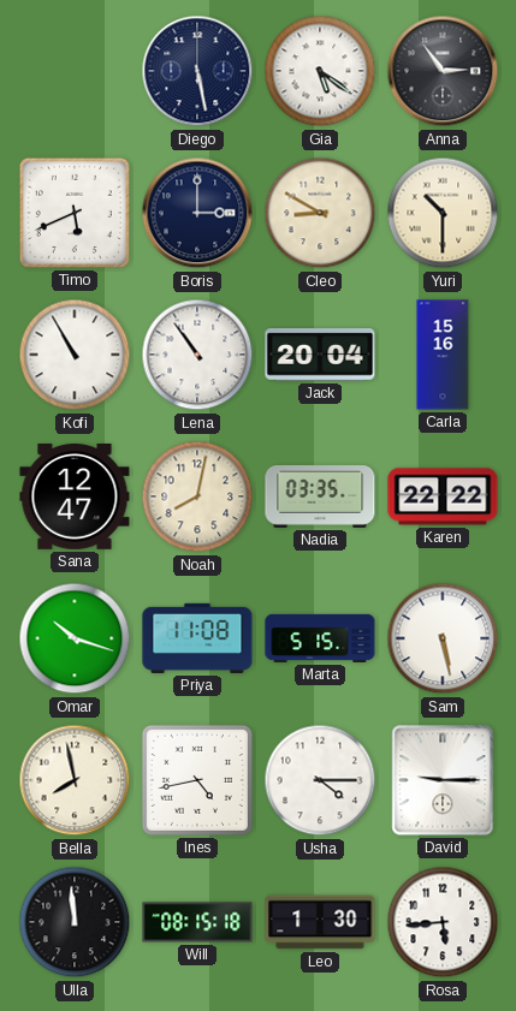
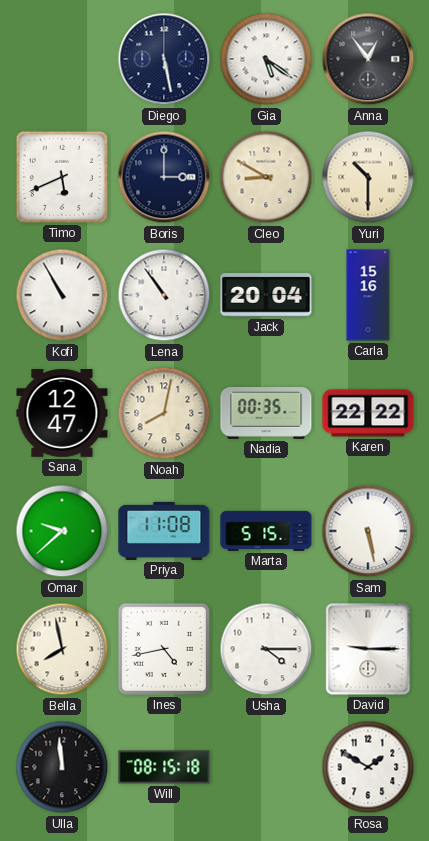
Anna: 2:54 -> 12:54 (368, 59)
Nadia: 03:35 -> 00:35 (266, 414)
Omar: 10:18 -> 9:38 (62, 531)
Leo: 1:30 -> none (320, 922)
Rosa: 5:44 -> 1:50 (368, 767)
